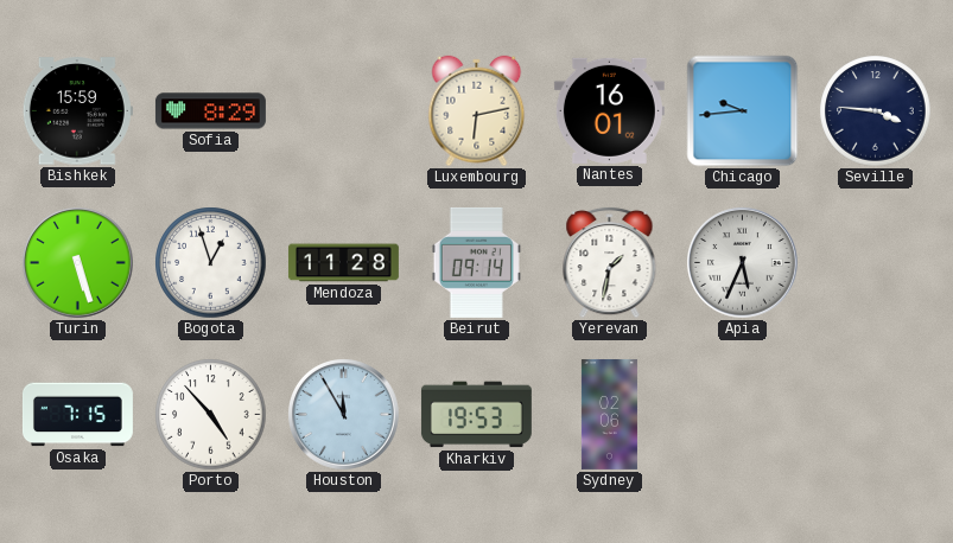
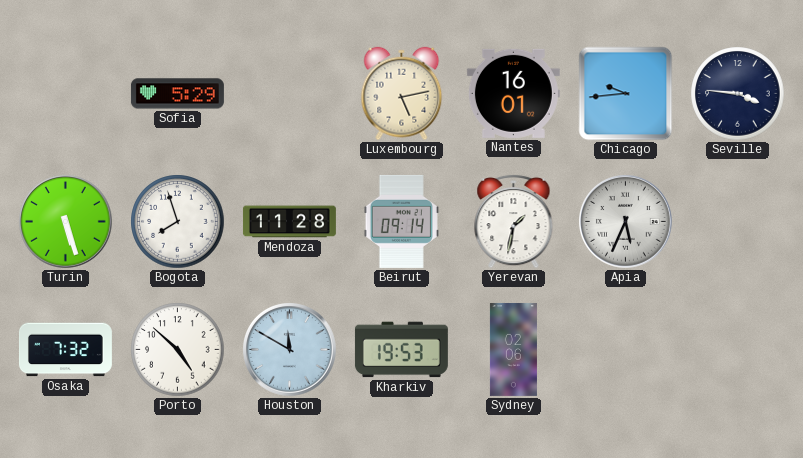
Bishkek: 15:59 -> none (77, 111)
Sofia: 8:29 -> 5:29 (177, 94)
Luxembourg: 6:13 -> 5:13 (402, 94)
Bogota: 12:57 -> 7:57 (178, 222)
Osaka: 7:15 -> 7:32 (65, 350)
Porto: 4:53 -> 4:52 (178, 350)
Houston: 11:55 -> 11:50 (290, 350)
